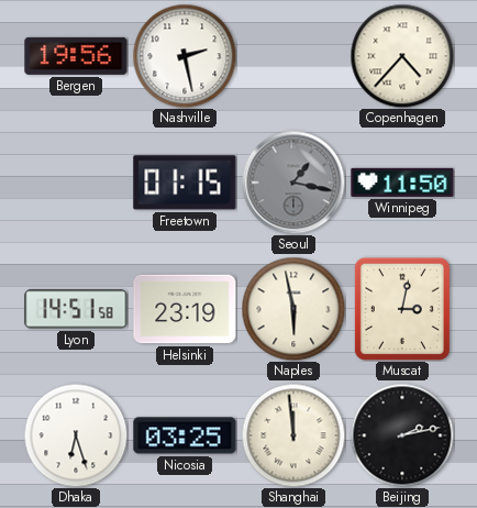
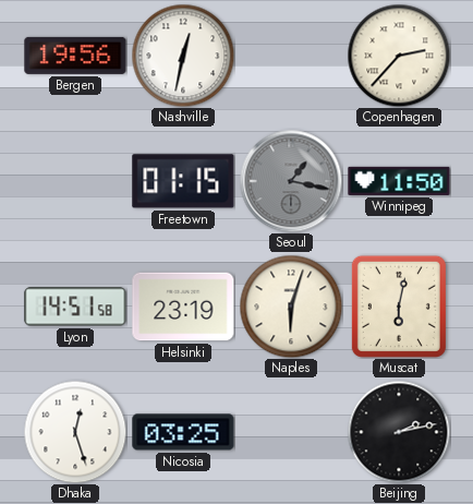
Nashville: 2:28 -> 12:32 (183, 56)
Copenhagen: 4:37 -> 2:37 (399, 56)
Naples: 5:58 -> 6:03 (291, 307)
Muscat: 3:02 -> 6:02 (399, 307)
Dhaka: 6:27 -> 12:27 (75, 432)
Shanghai: 11:59 -> none (293, 435)
